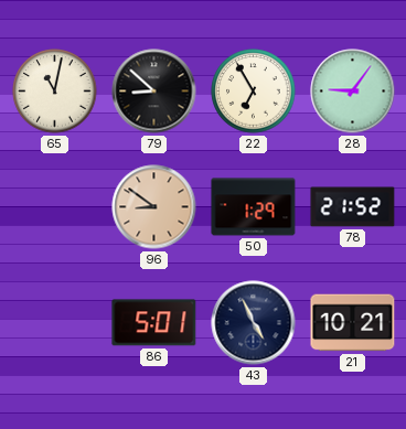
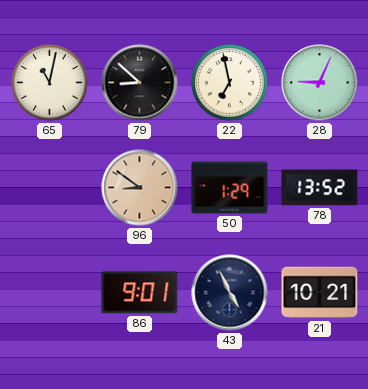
22: 6:55 -> 6:58 (230, 83)
28: 9:06 -> 9:04 (320, 83)
78: 21:52 -> 13:52 (320, 188)
86: 5:01 -> 9:01 (140, 293)
